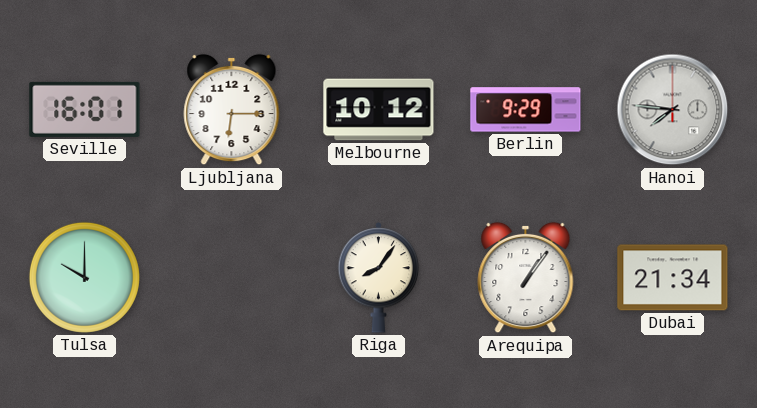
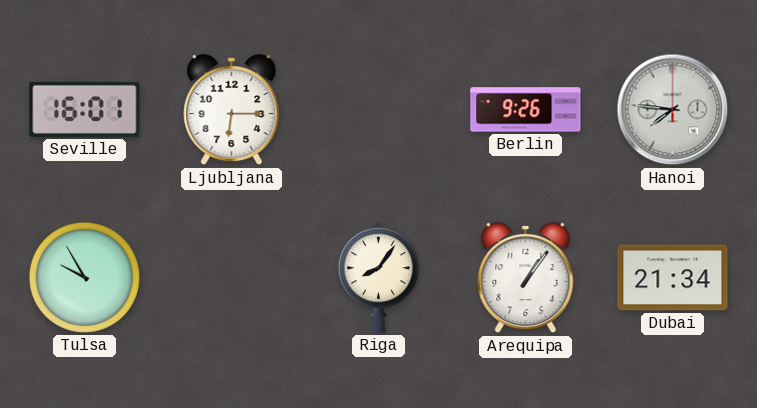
Melbourne: 10:12 -> none (379, 110)
Berlin: 9:29 -> 9:26 (526, 110)
Tulsa: 10:00 -> 9:55 (84, 277)
